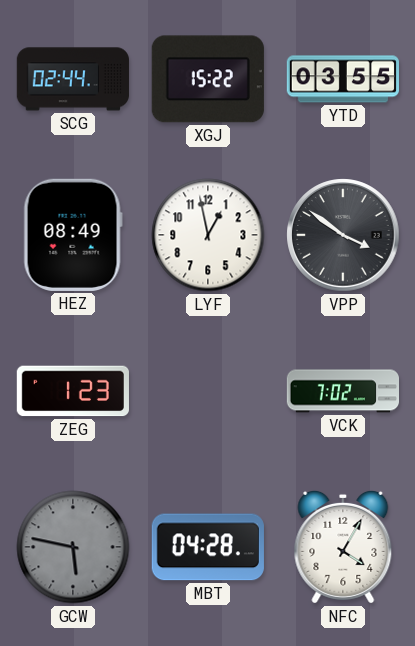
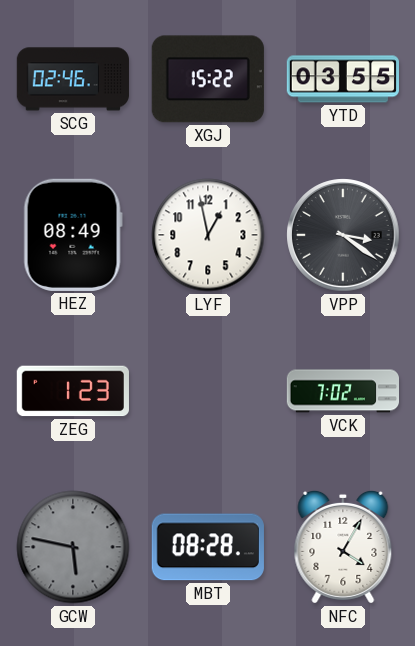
SCG: 02:44 -> 02:46 (73, 79)
VPP: 3:51 -> 3:21 (343, 235)
MBT: 04:28 -> 08:28 (208, 547)
